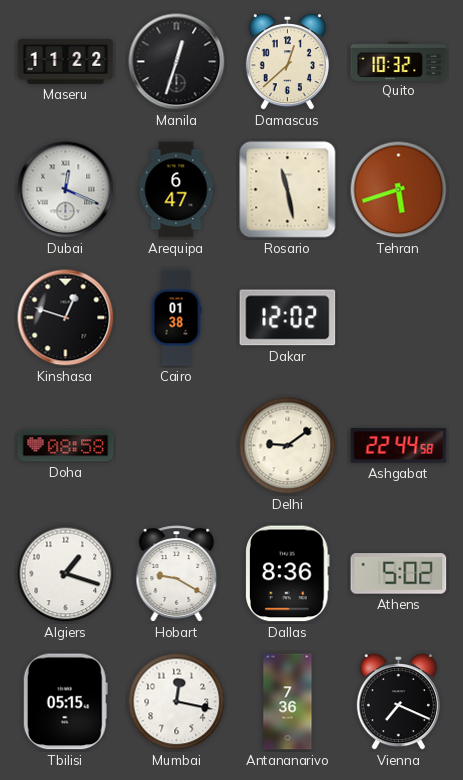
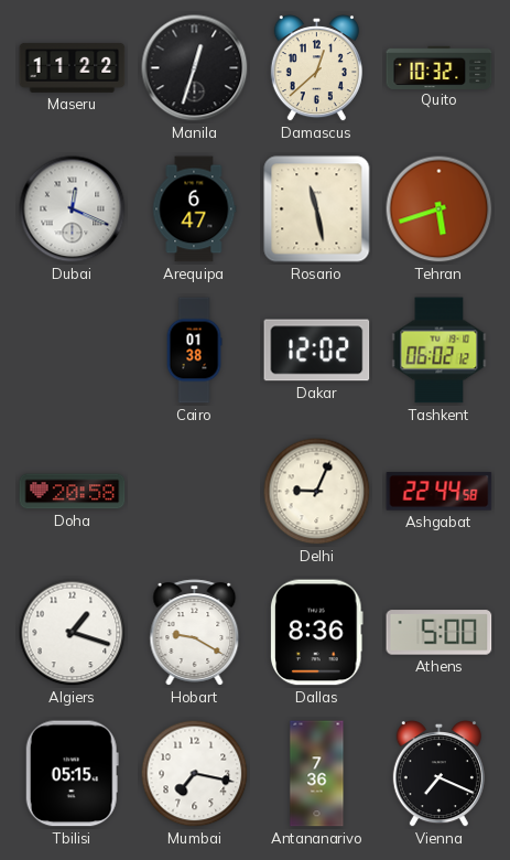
Kinshasa: 12:48 -> none (66, 318)
Tashkent: none -> 06:02 (440, 351)
Doha: 08:58 -> 20:58 (73, 492)
Delhi: 9:09 -> 9:04 (317, 492)
Athens: 5:02 -> 5:00 (440, 633)
Mumbai: 12:17 -> 7:17 (195, 774)
